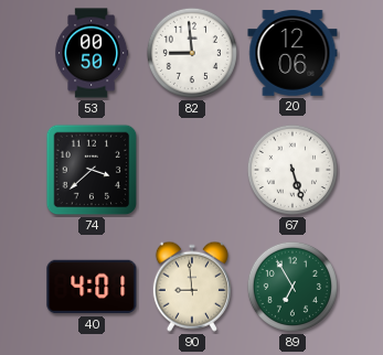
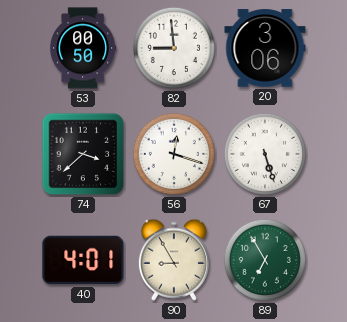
20: 12:06 -> 3:06 (265, 48)
56: none -> 12:18 (174, 154)
90: 8:59 -> 8:55 (174, 260)
